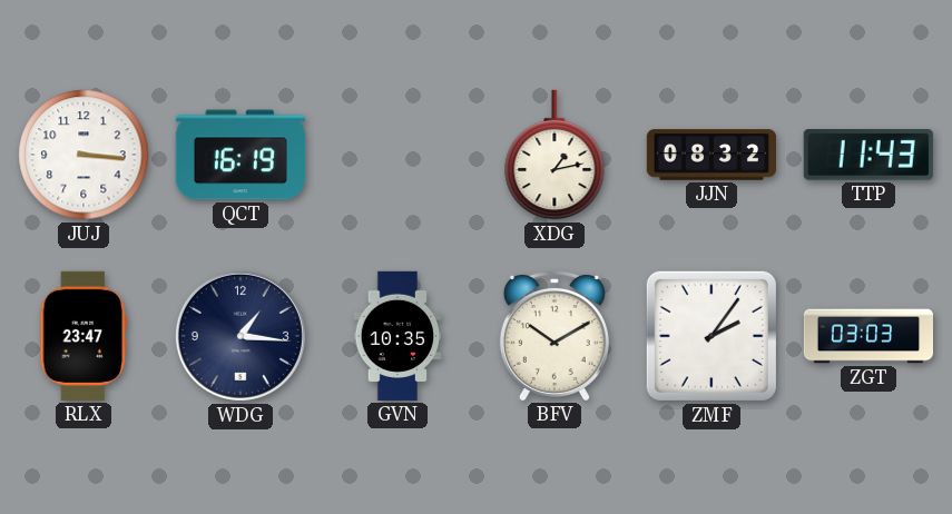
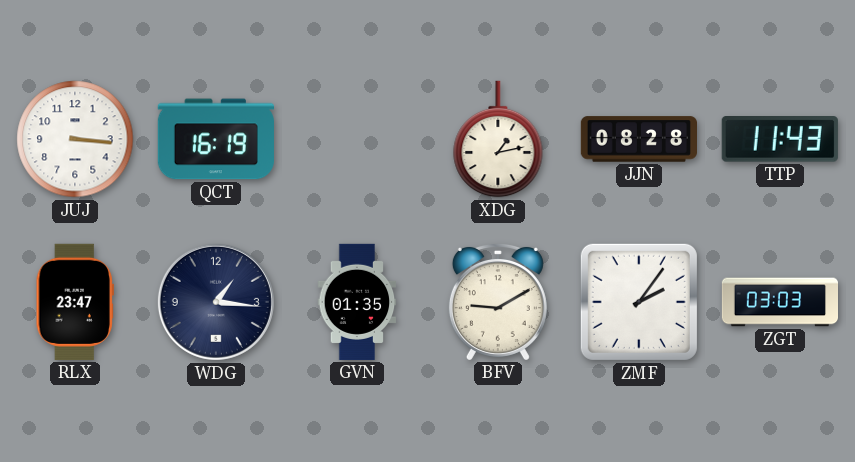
JJN: 08:32 -> 08:28 (638, 139)
GVN: 10:35 -> 01:35 (357, 302)
BFV: 10:10 -> 9:10 (498, 301)
